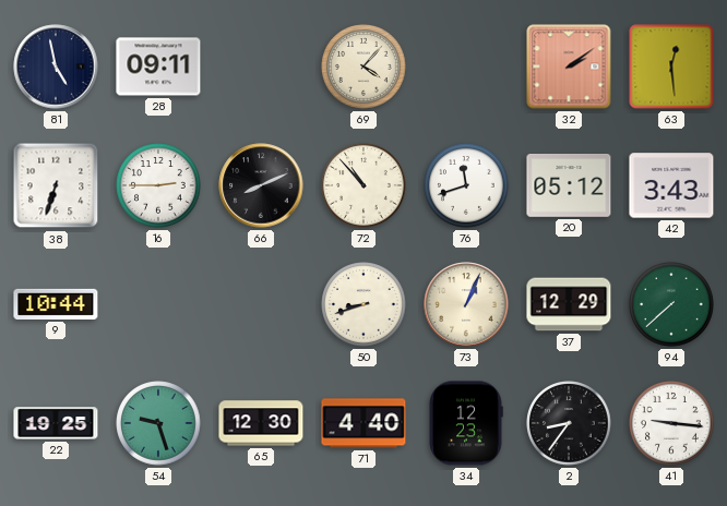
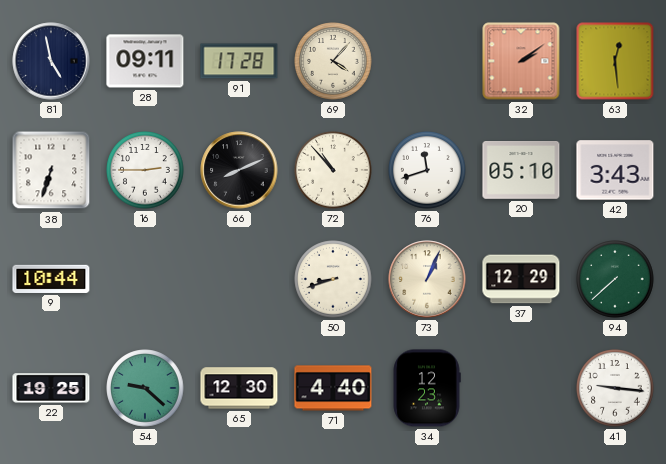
91: none -> 17:28 (239, 61)
20: 05:12 -> 05:10 (521, 171)
54: 9:27 -> 9:22 (145, 388)
2: 8:36 -> none (569, 423)
